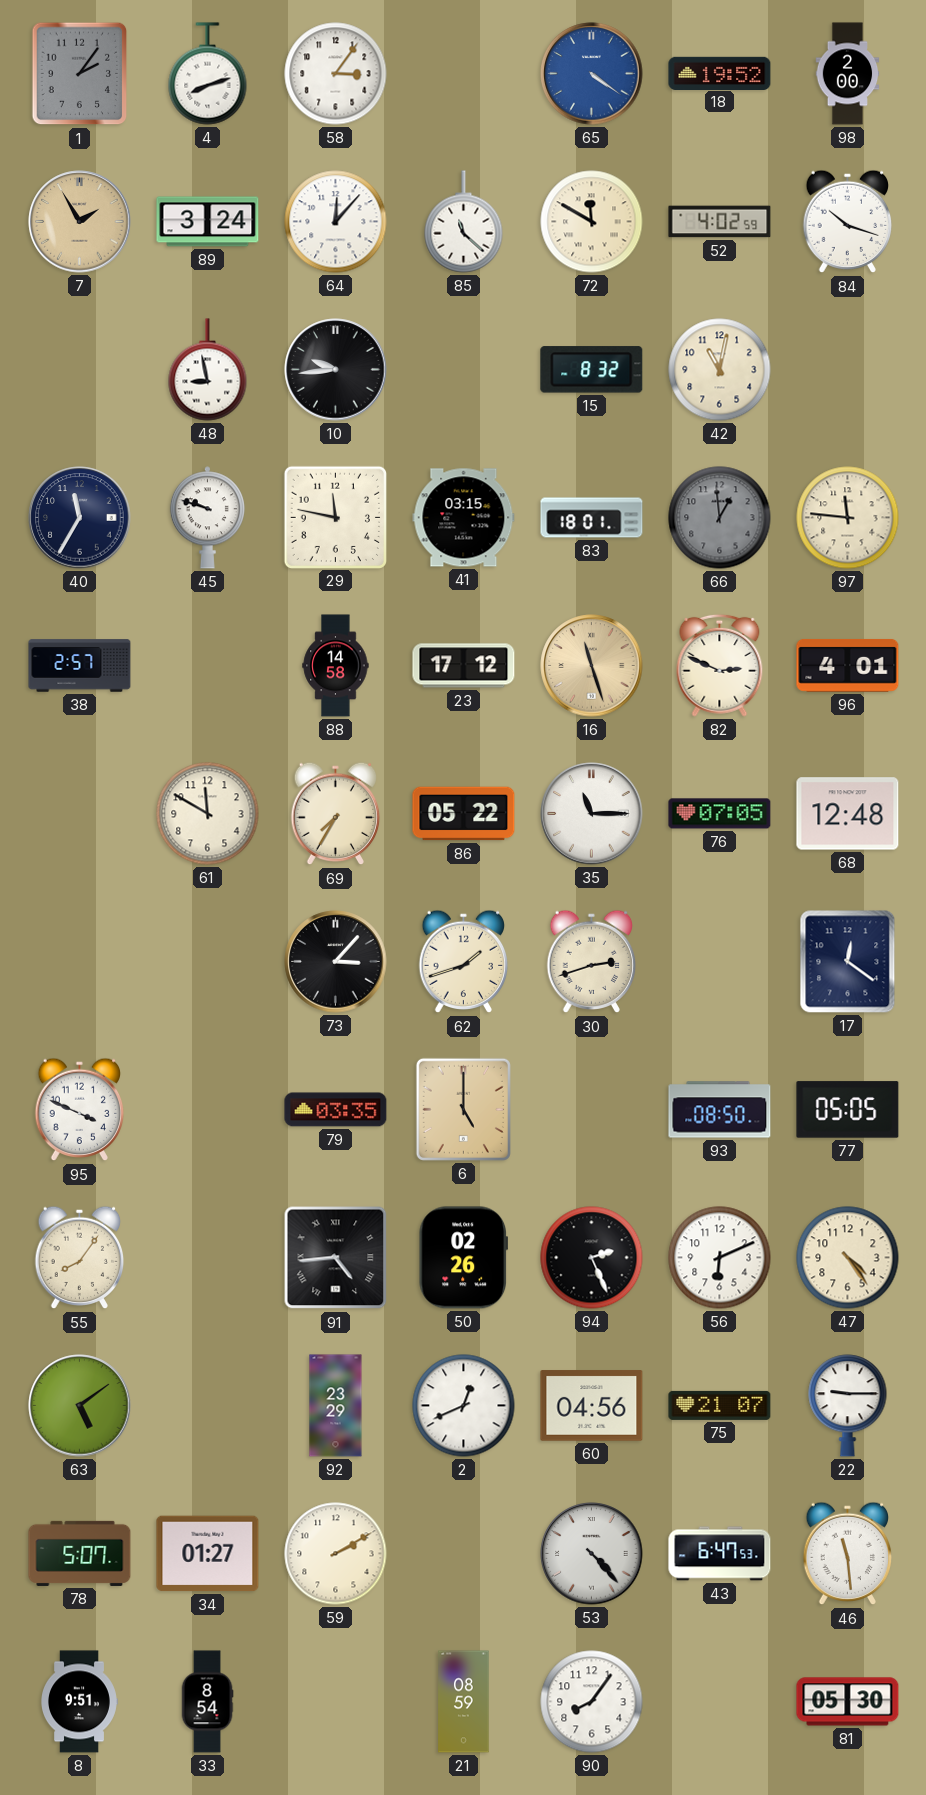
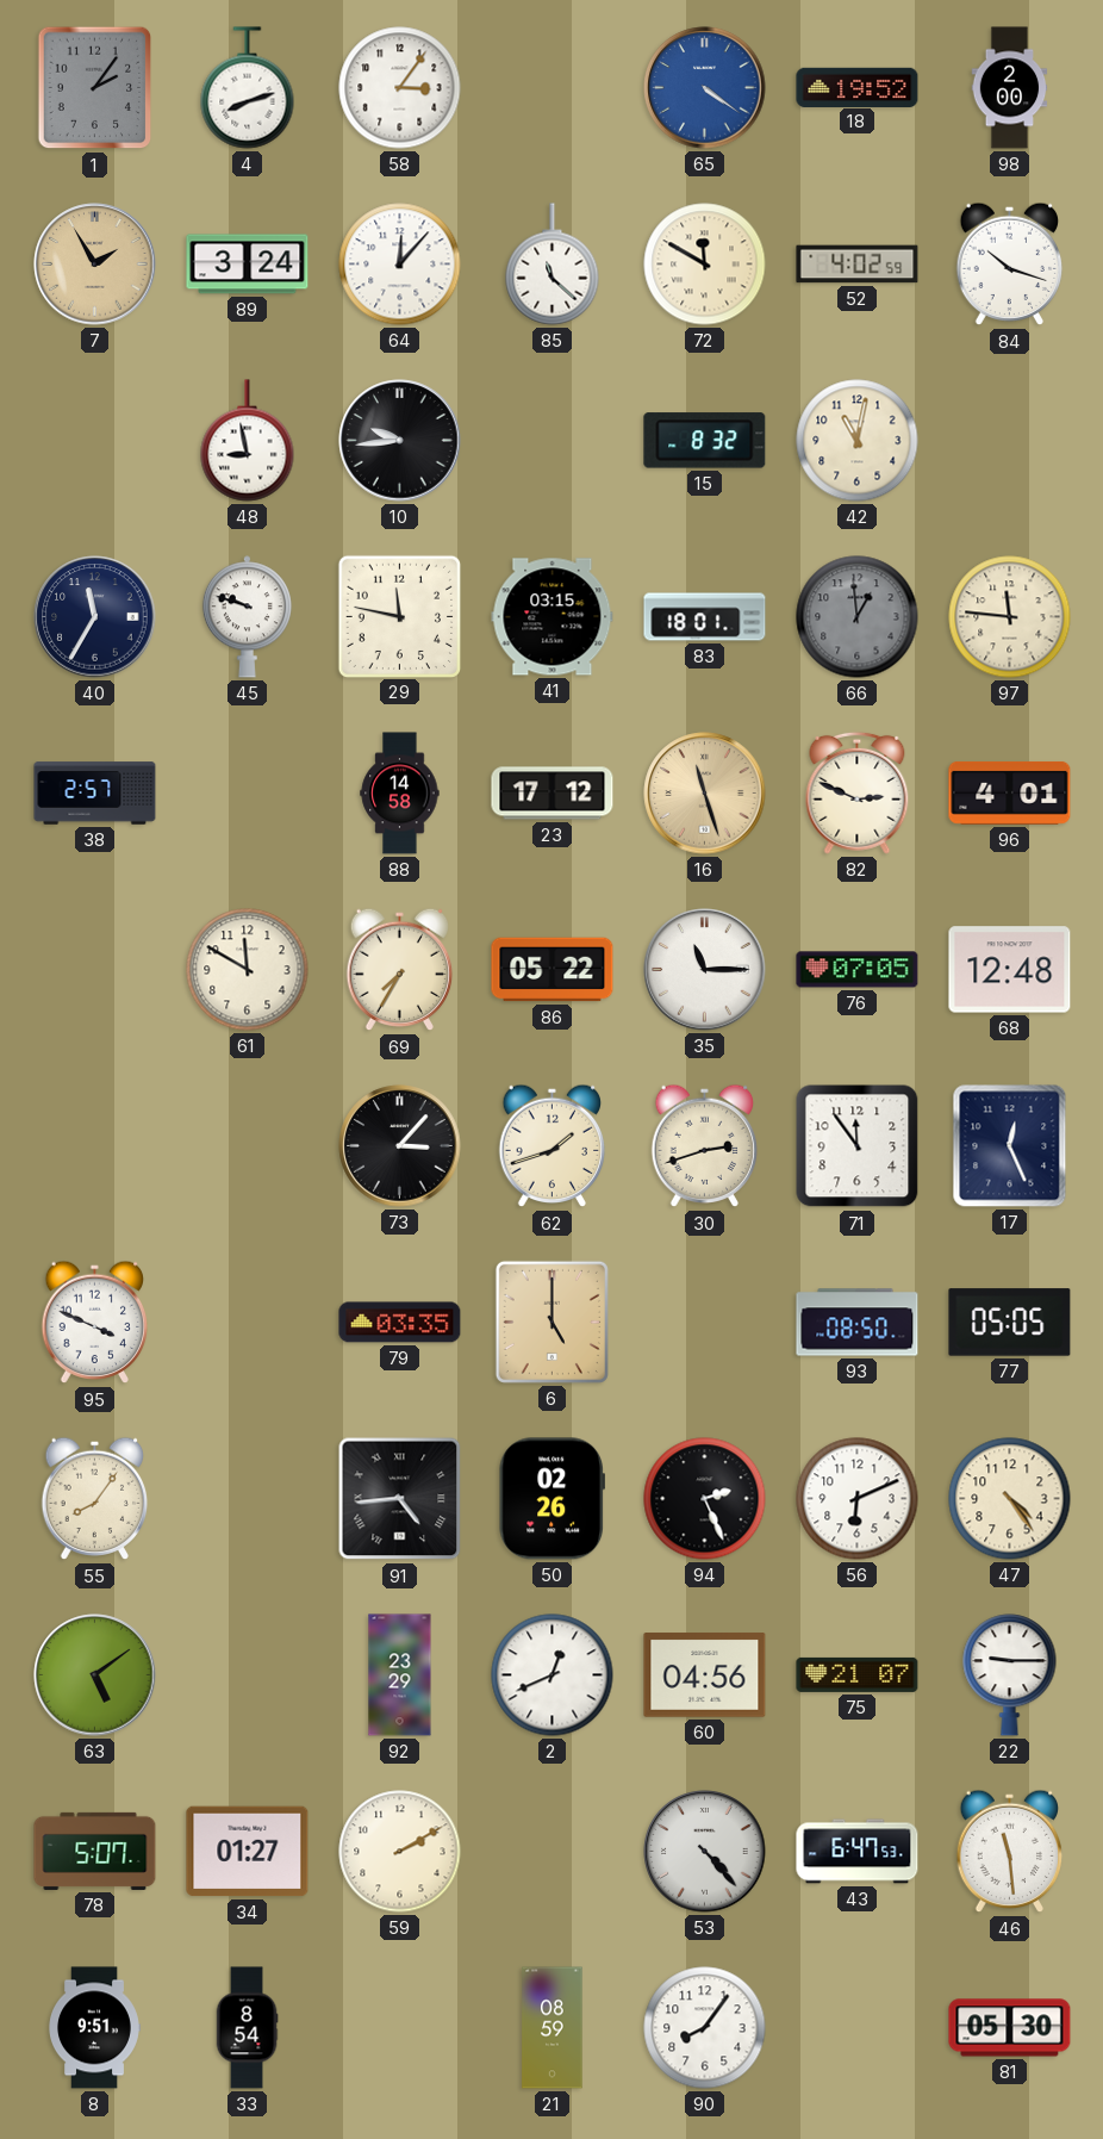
71: none -> 11:54 (858, 1146)
17: 12:21 -> 12:26 (1010, 1146)
